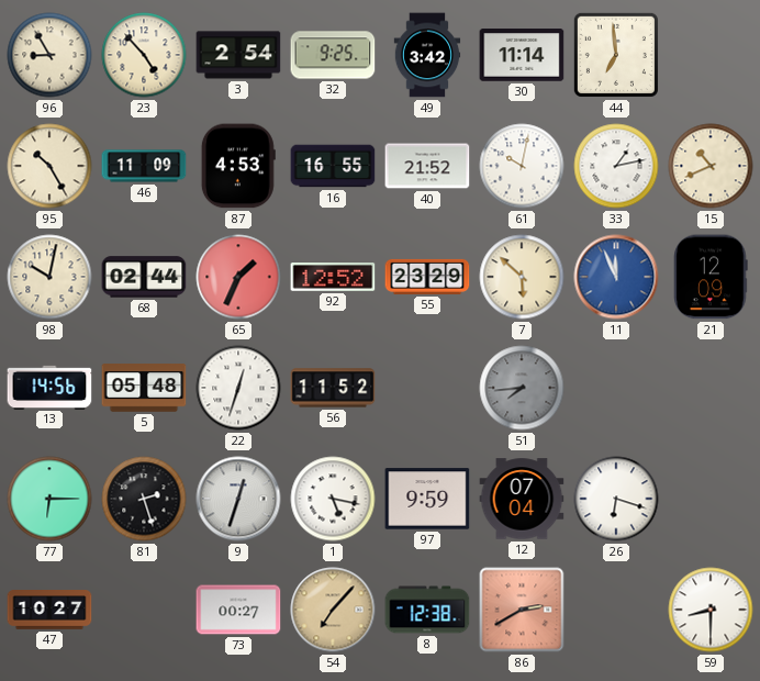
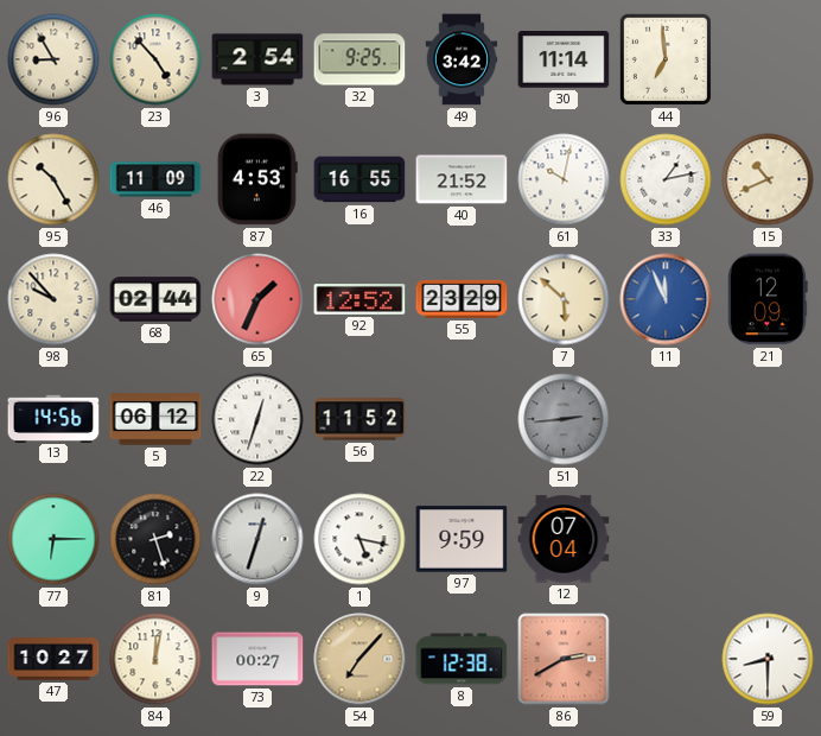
98: 10:02 -> 9:53 (53, 299)
5: 05:48 -> 06:12 (155, 419)
51: 7:44 -> 2:44 (564, 419)
26: 6:18 -> none (616, 499)
84: none -> 12:02 (155, 659)
